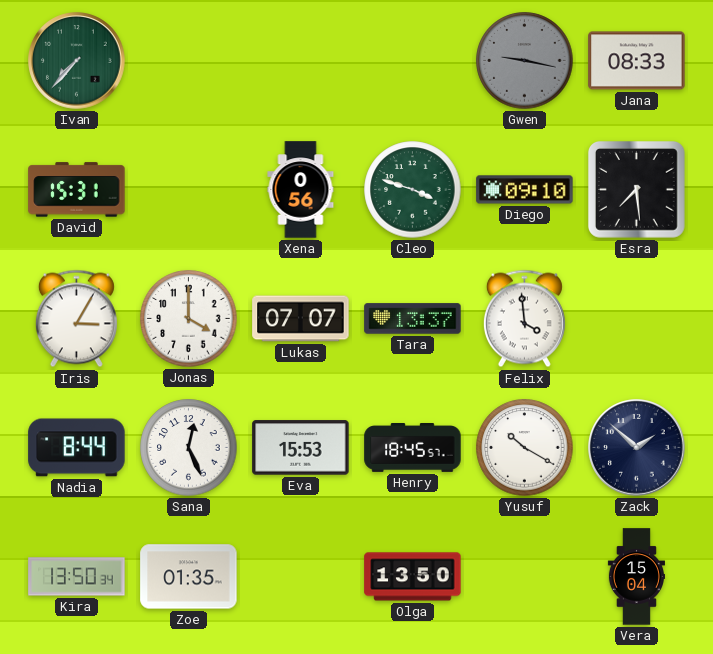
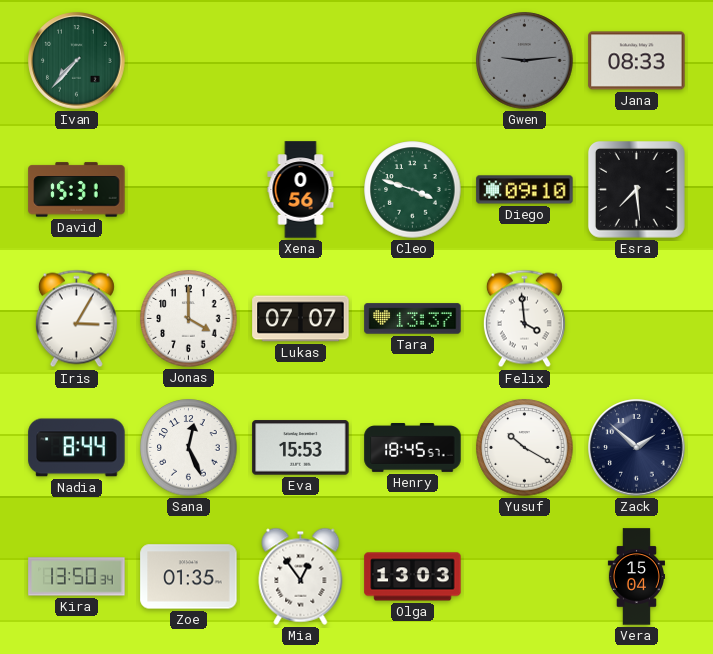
Gwen: 9:17 -> 9:14 (525, 61)
Mia: none -> 12:54 (301, 576)
Olga: 13:50 -> 13:03 (413, 577)
